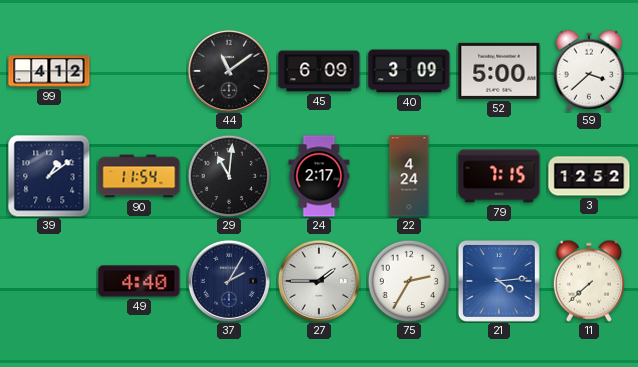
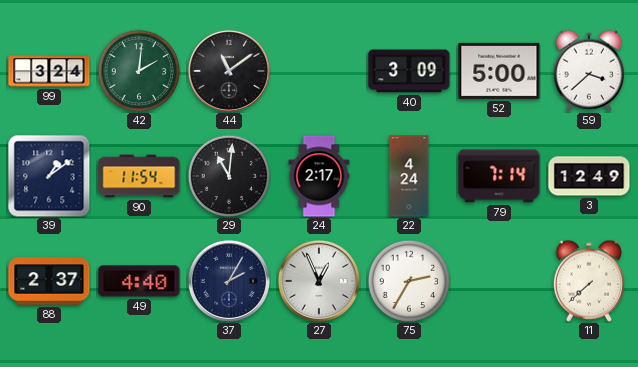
99: 4:12 -> 3:24 (49, 71)
42: none -> 2:01 (139, 71)
45: 6:09 -> none (319, 71)
79: 7:15 -> 7:14 (499, 176)
3: 12:52 -> 12:49 (589, 176)
88: none -> 2:37 (49, 281)
27: 1:45 -> 12:56 (319, 281)
21: 4:14 -> none (499, 281)
